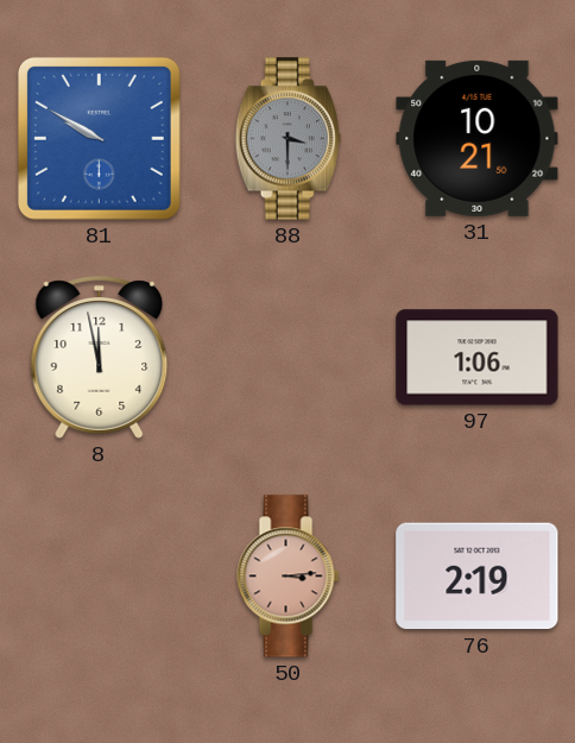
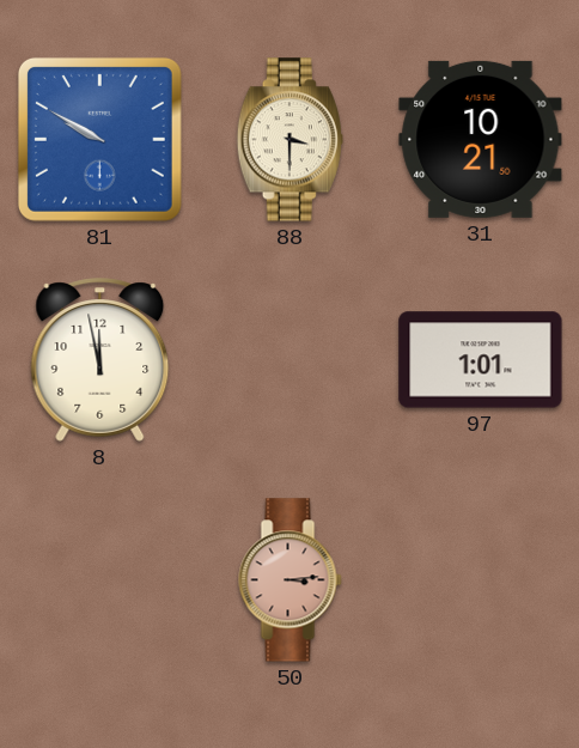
88 dial: grey -> cream (289, 140)
97: 1:06 -> 1:01 (481, 360)
76: 2:19 -> none (478, 577)
